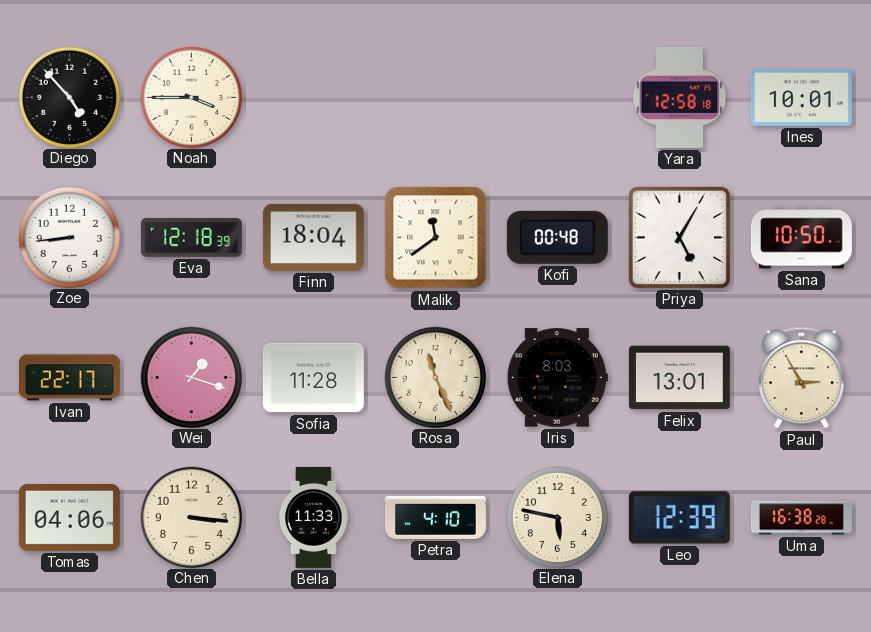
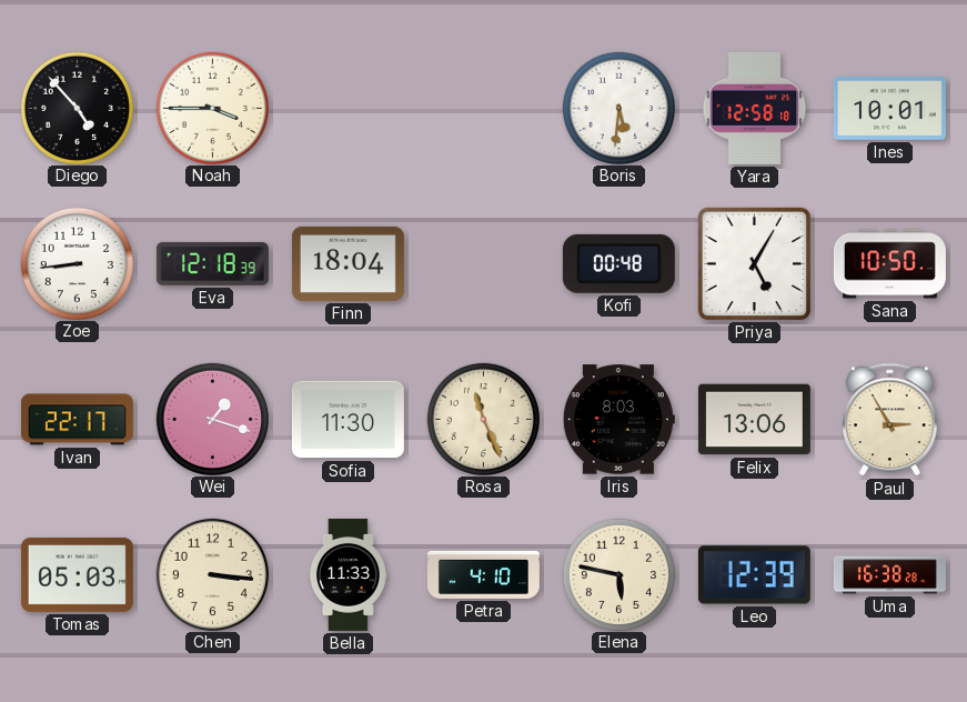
Boris: none -> 5:31 (618, 108)
Malik: 11:39 -> none (436, 238)
Sofia: 11:28 -> 11:30 (347, 420)
Felix: 13:01 -> 13:06 (754, 420)
Tomas: 04:06 -> 05:03 (77, 574)
